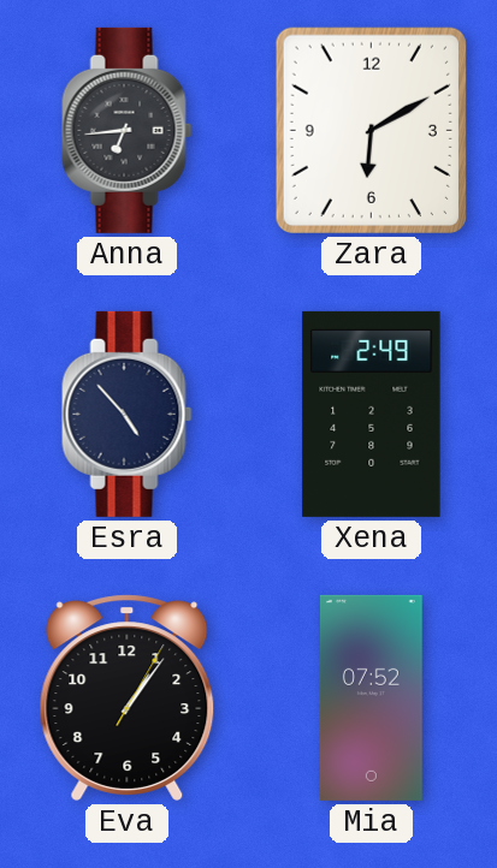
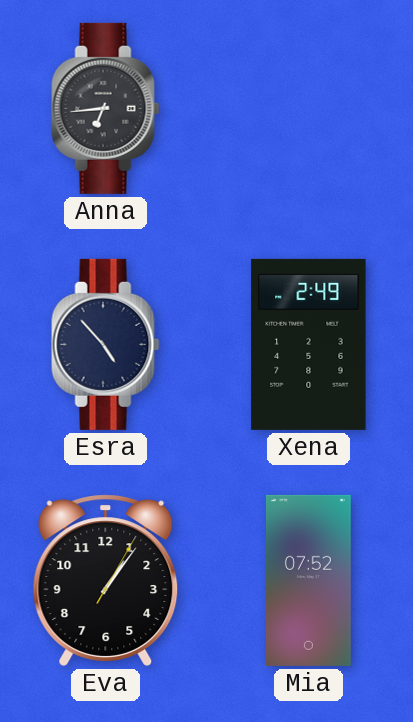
Zara: 6:10 -> none (371, 130)
